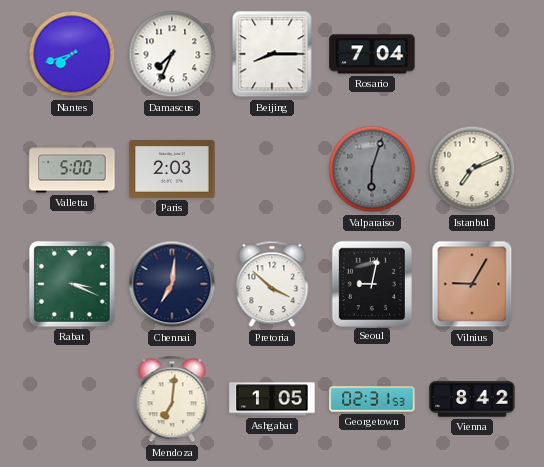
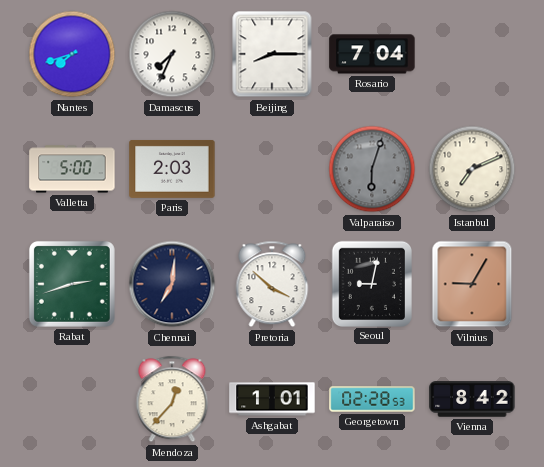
Rabat: 3:19 -> 2:42 (72, 284)
Mendoza: 7:01 -> 12:37 (172, 399)
Ashgabat: 1:05 -> 1:01 (272, 399)
Georgetown: 02:31 -> 02:28 (372, 399)
